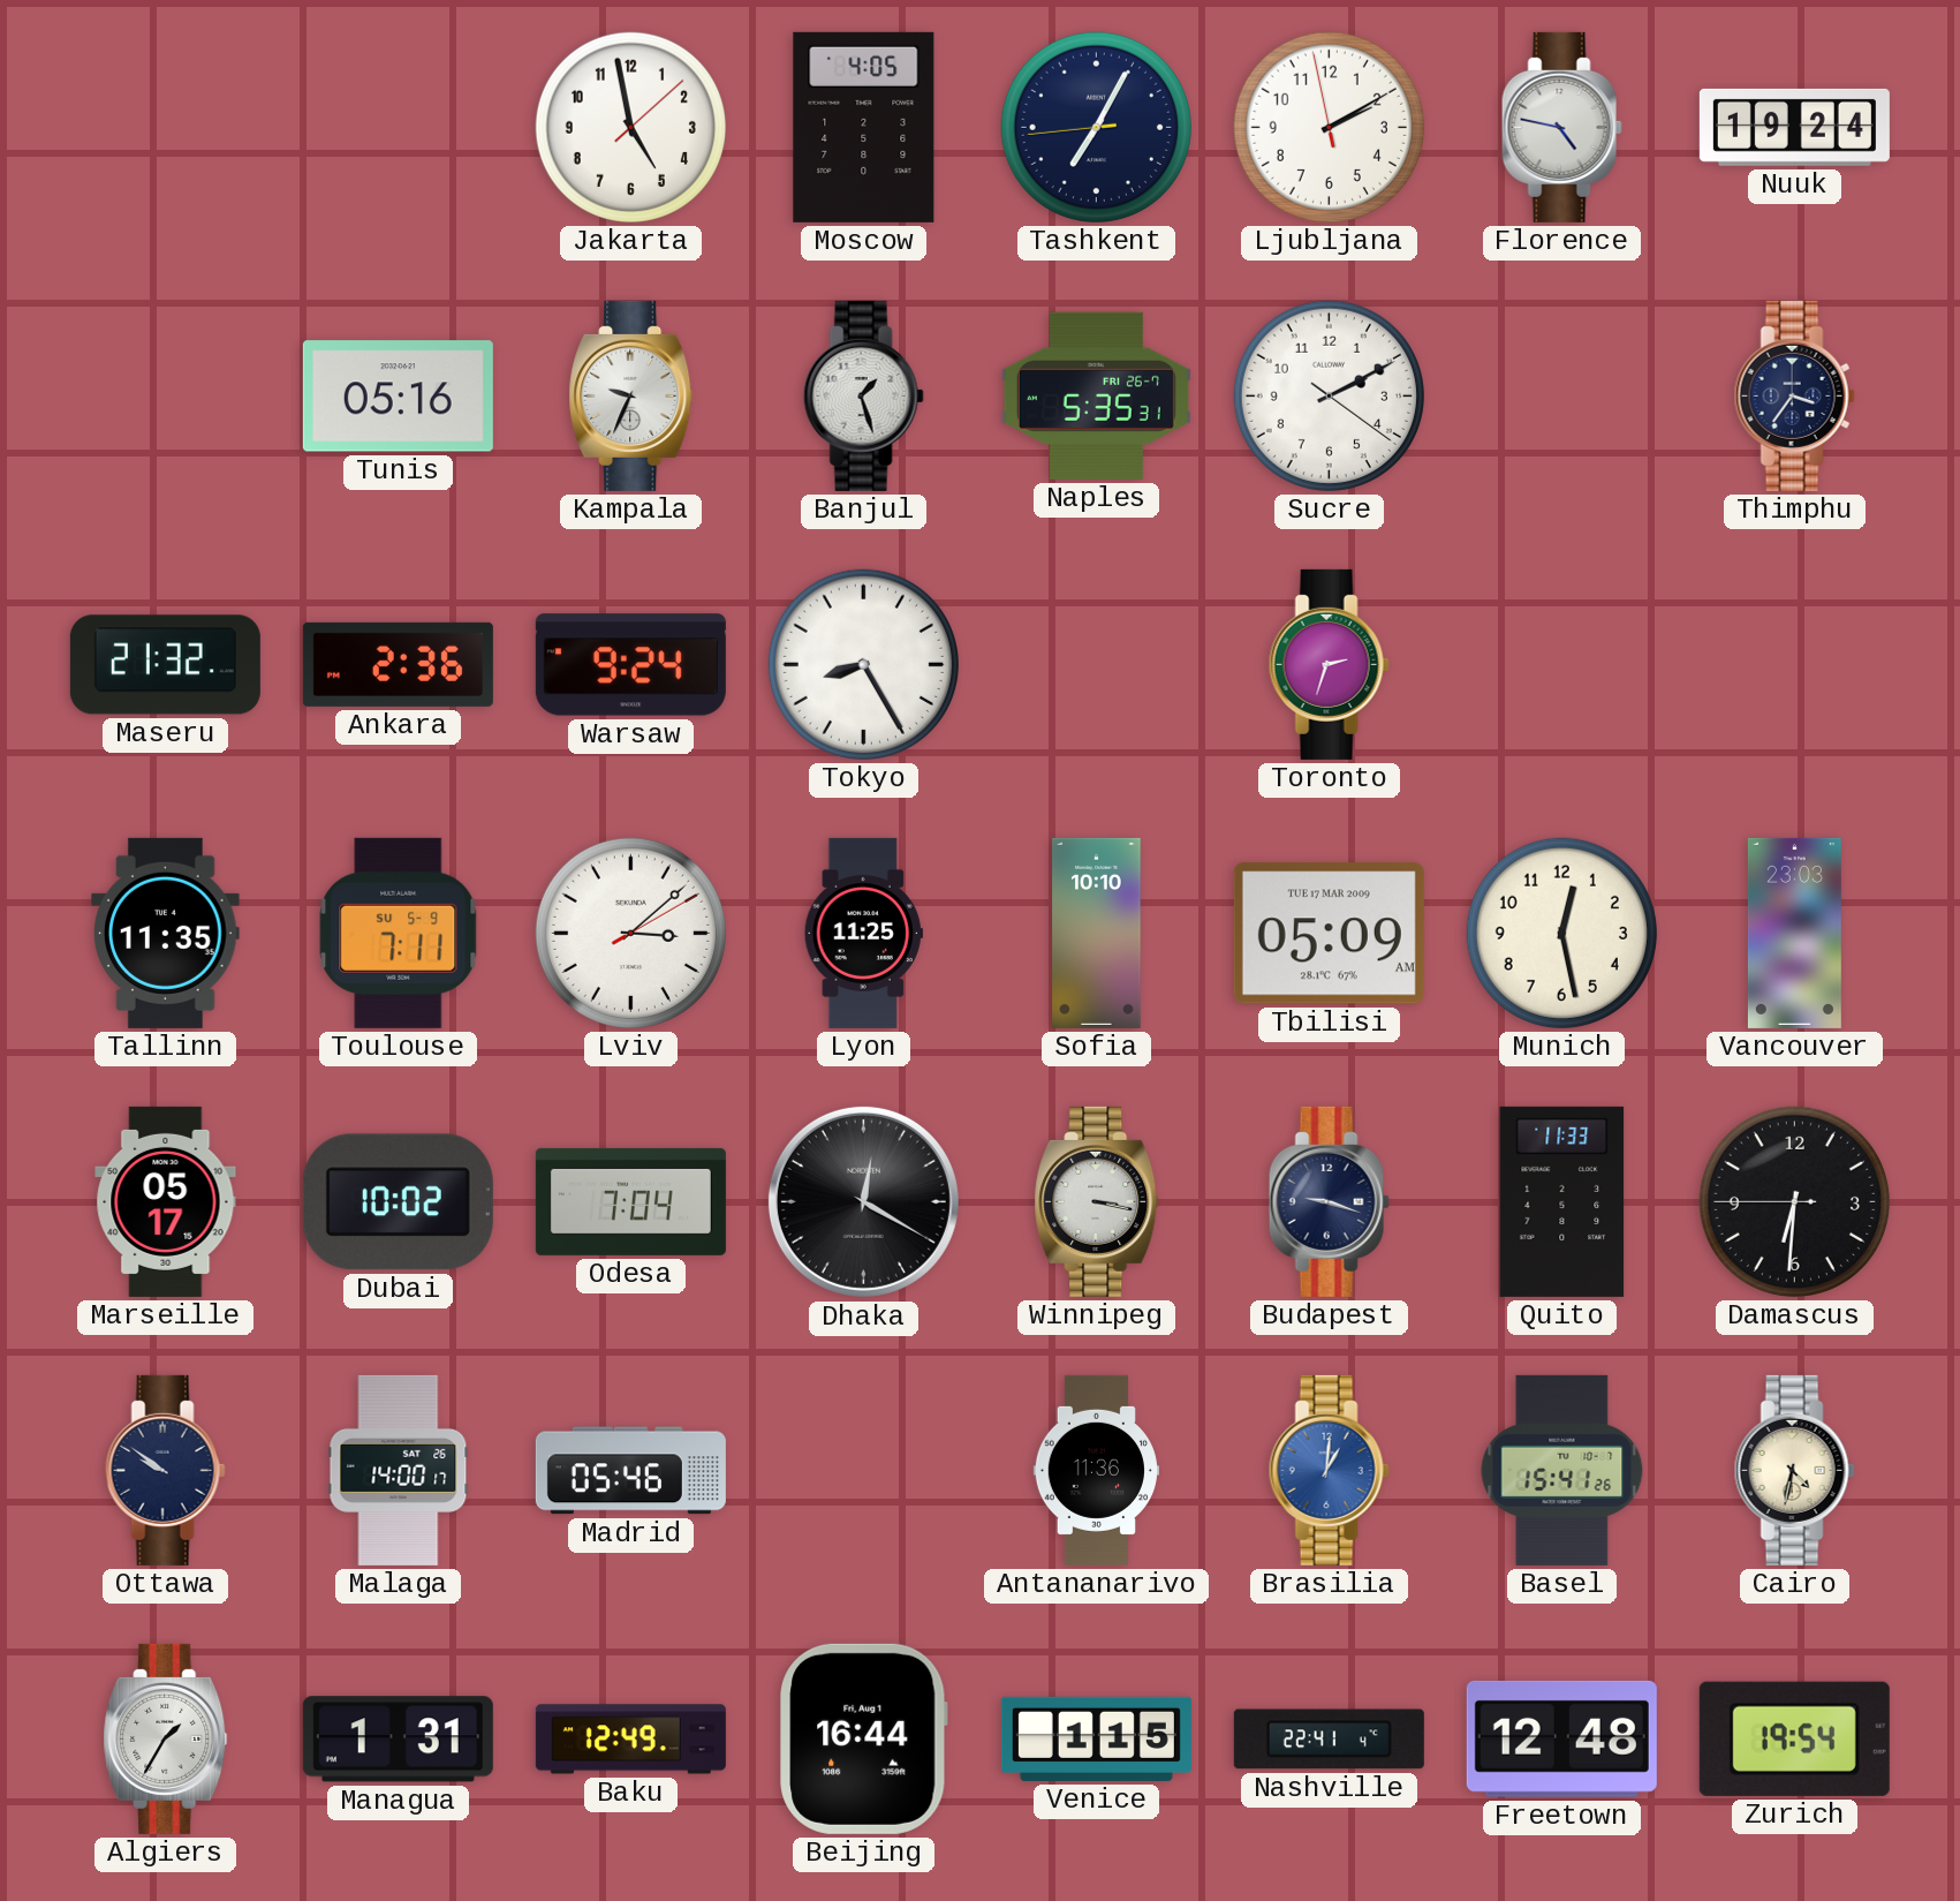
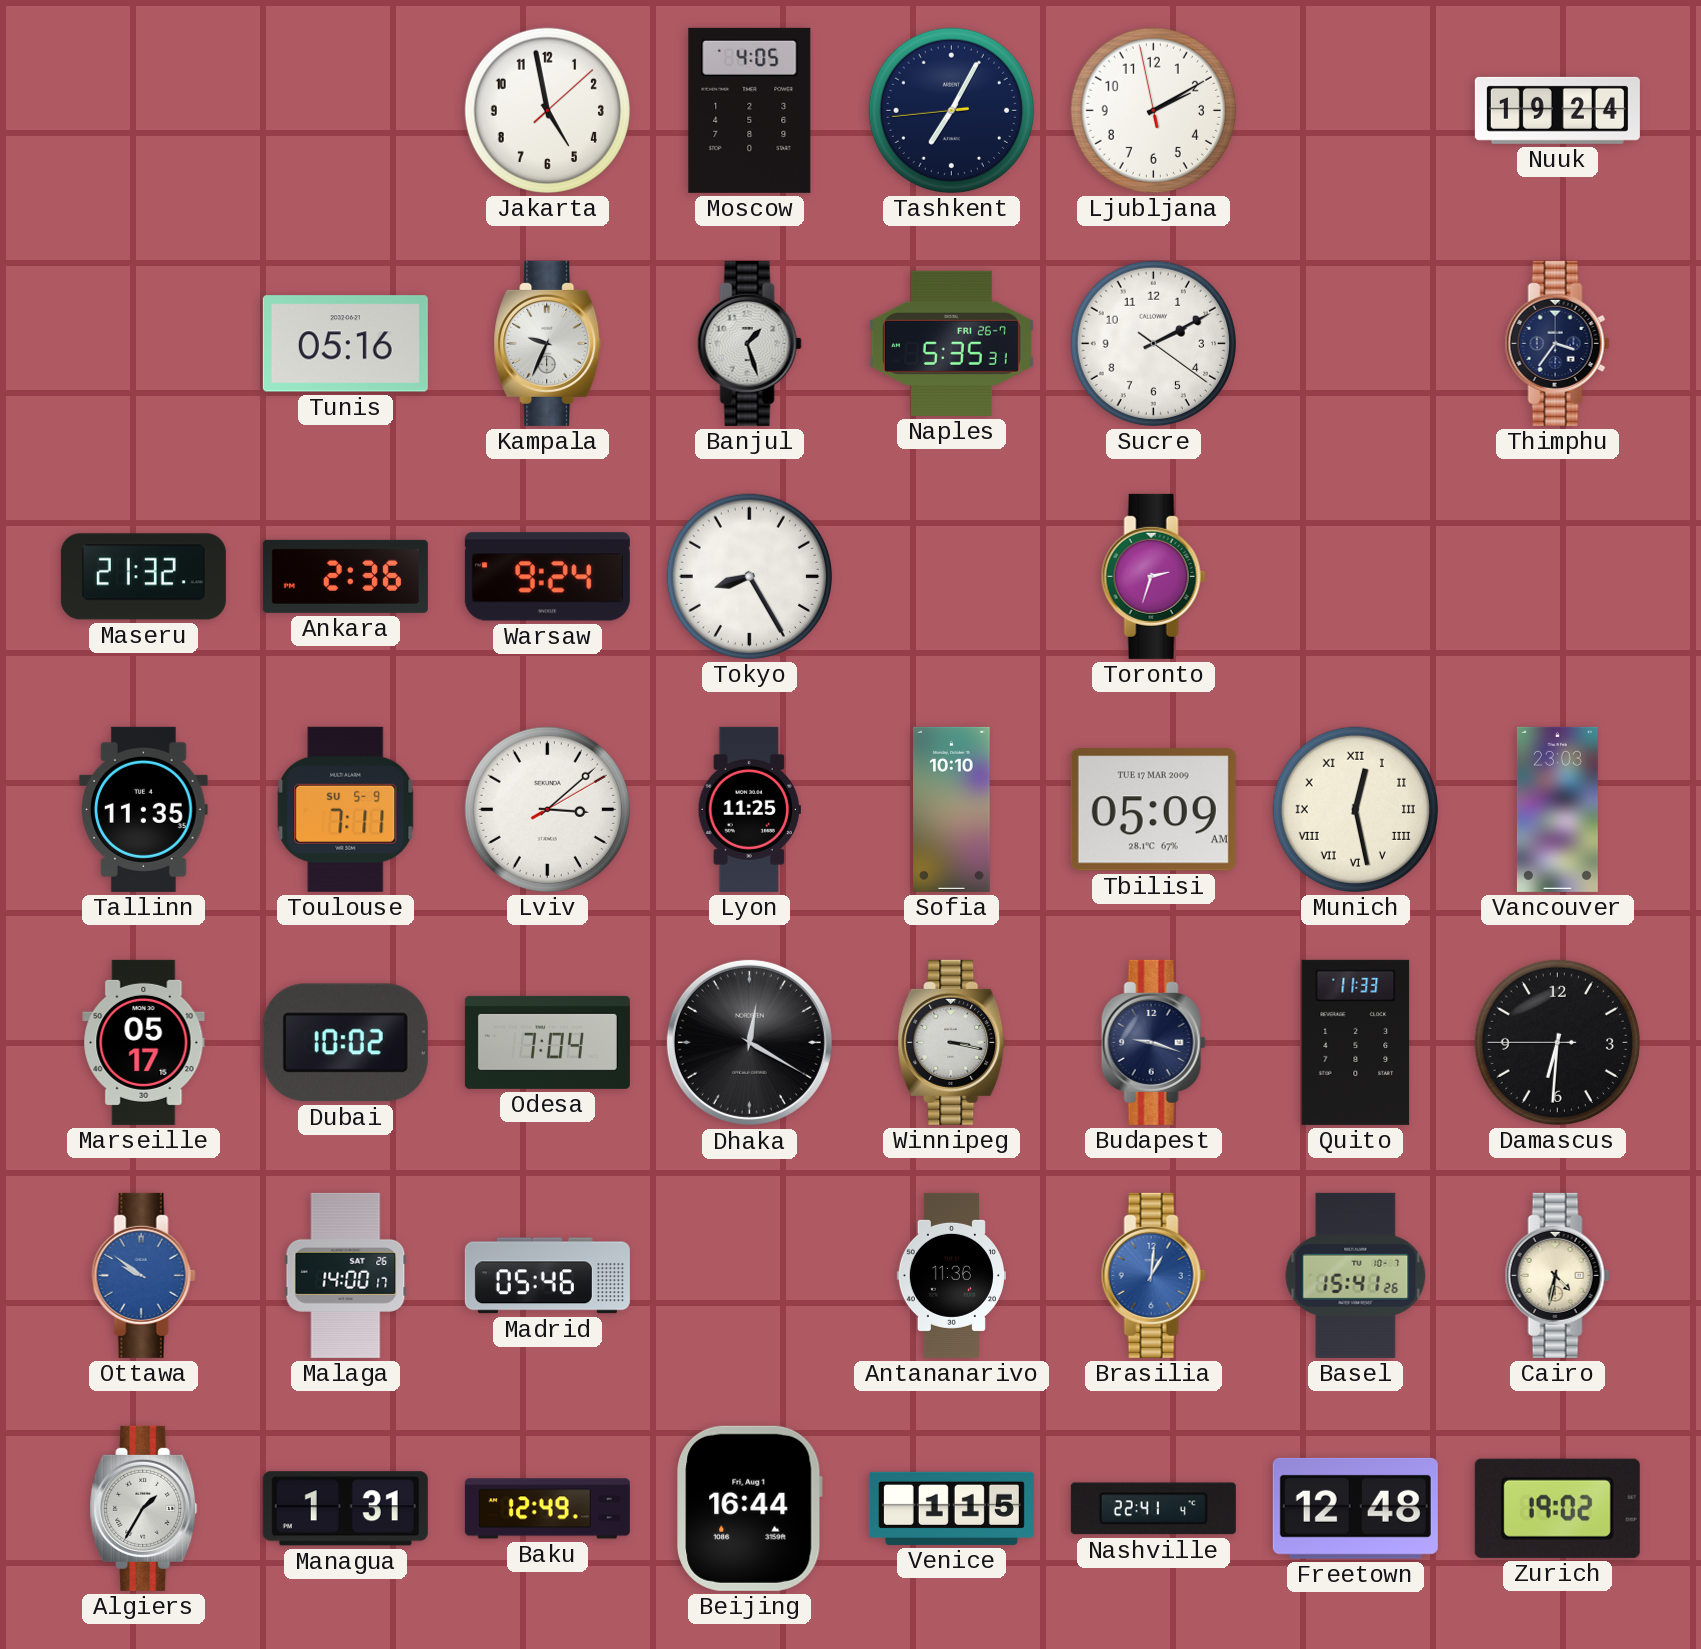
Florence: 4:47 -> none (1561, 127)
Munich numerals: Arabic -> Roman (1355, 809)
Ottawa dial: navy -> blue (143, 1275)
Zurich: 19:54 -> 19:02 (1557, 1508)
